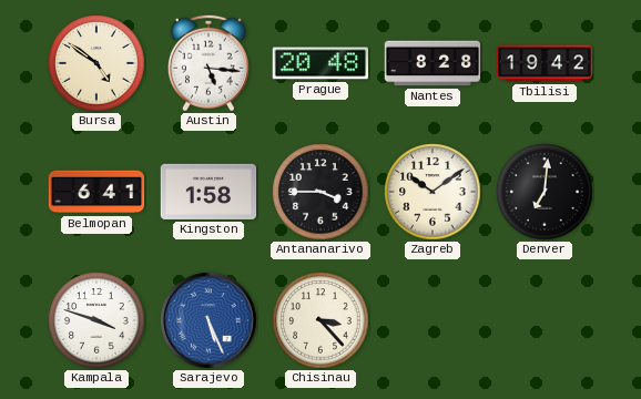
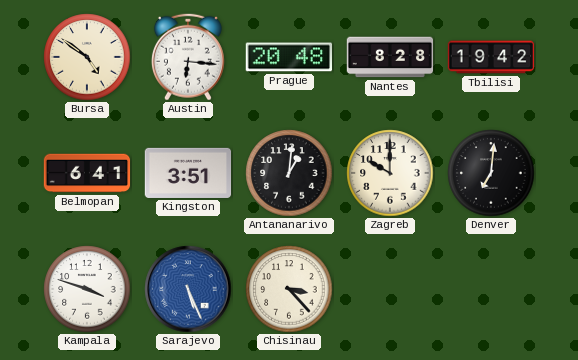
Austin: 5:16 -> 6:16 (188, 57)
Kingston: 1:58 -> 3:51 (188, 173)
Antananarivo: 3:45 -> 1:01 (289, 173)
Zagreb: 10:09 -> 10:00 (390, 173)
